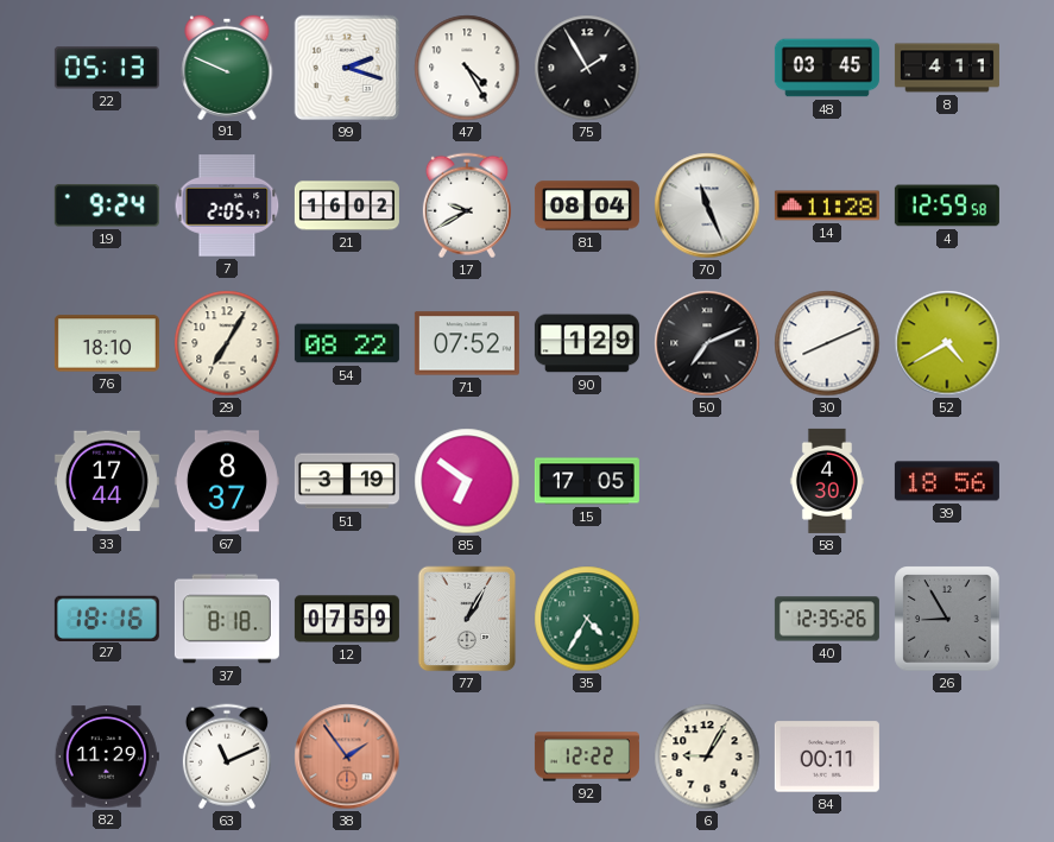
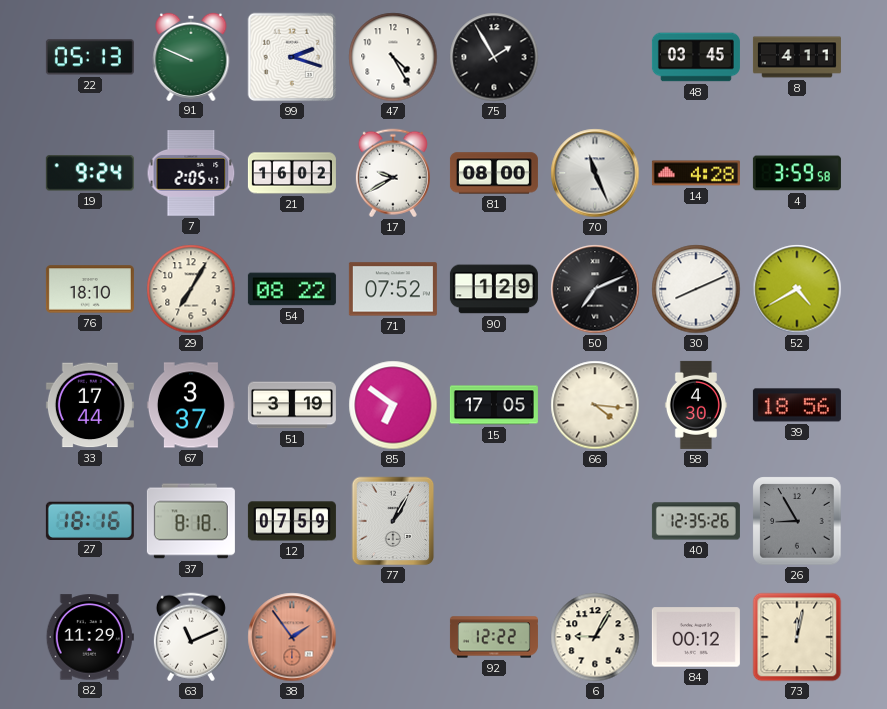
81: 08:04 -> 08:00 (494, 173)
14: 11:28 -> 4:28 (696, 173)
4: 12:59 -> 3:59 (797, 173)
67: 8:37 -> 3:37 (191, 405)
66: none -> 4:16 (595, 405)
35: 4:35 -> none (587, 619)
84: 00:11 -> 00:12 (696, 637)
73: none -> 12:02 (797, 637)
